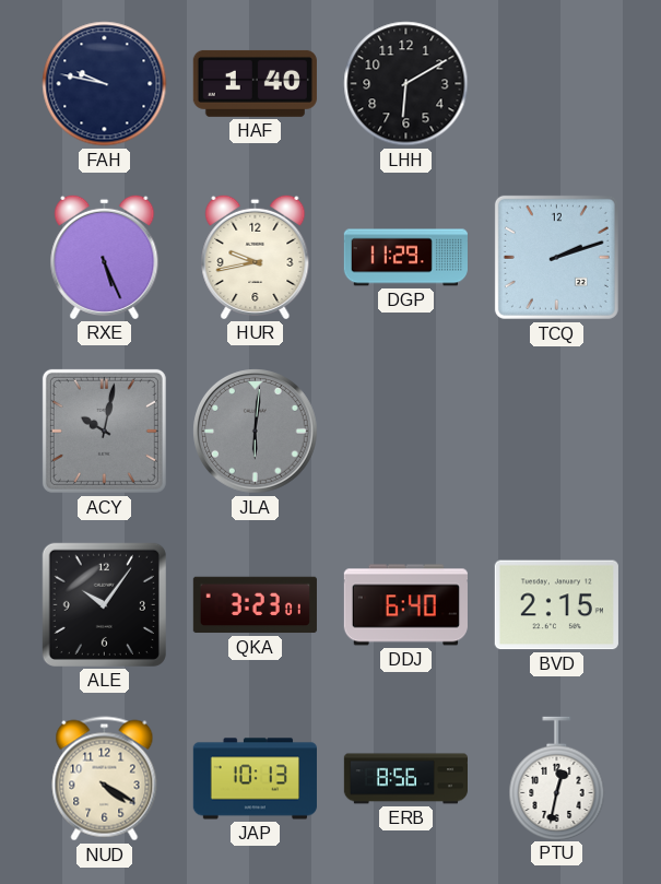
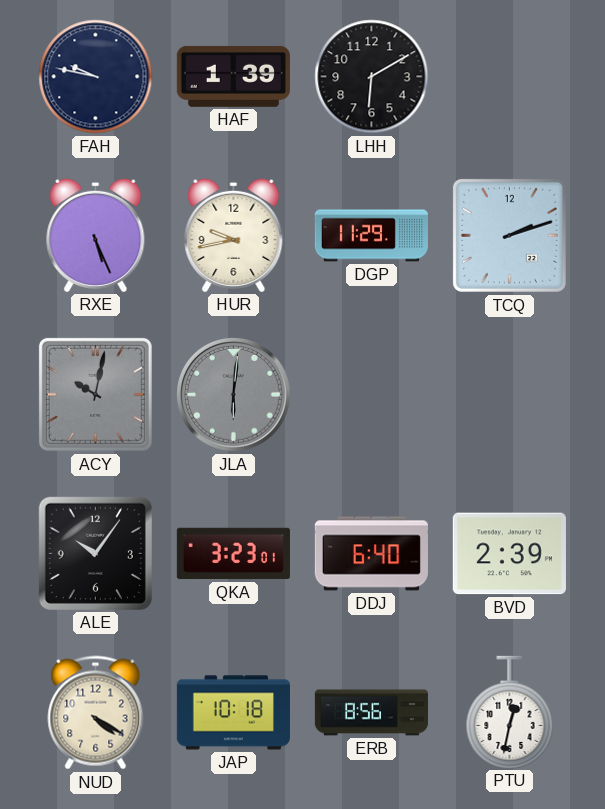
HAF: 1:40 -> 1:39 (233, 76)
BVD: 2:15 -> 2:39 (509, 554)
JAP: 10:13 -> 10:18 (233, 713)
